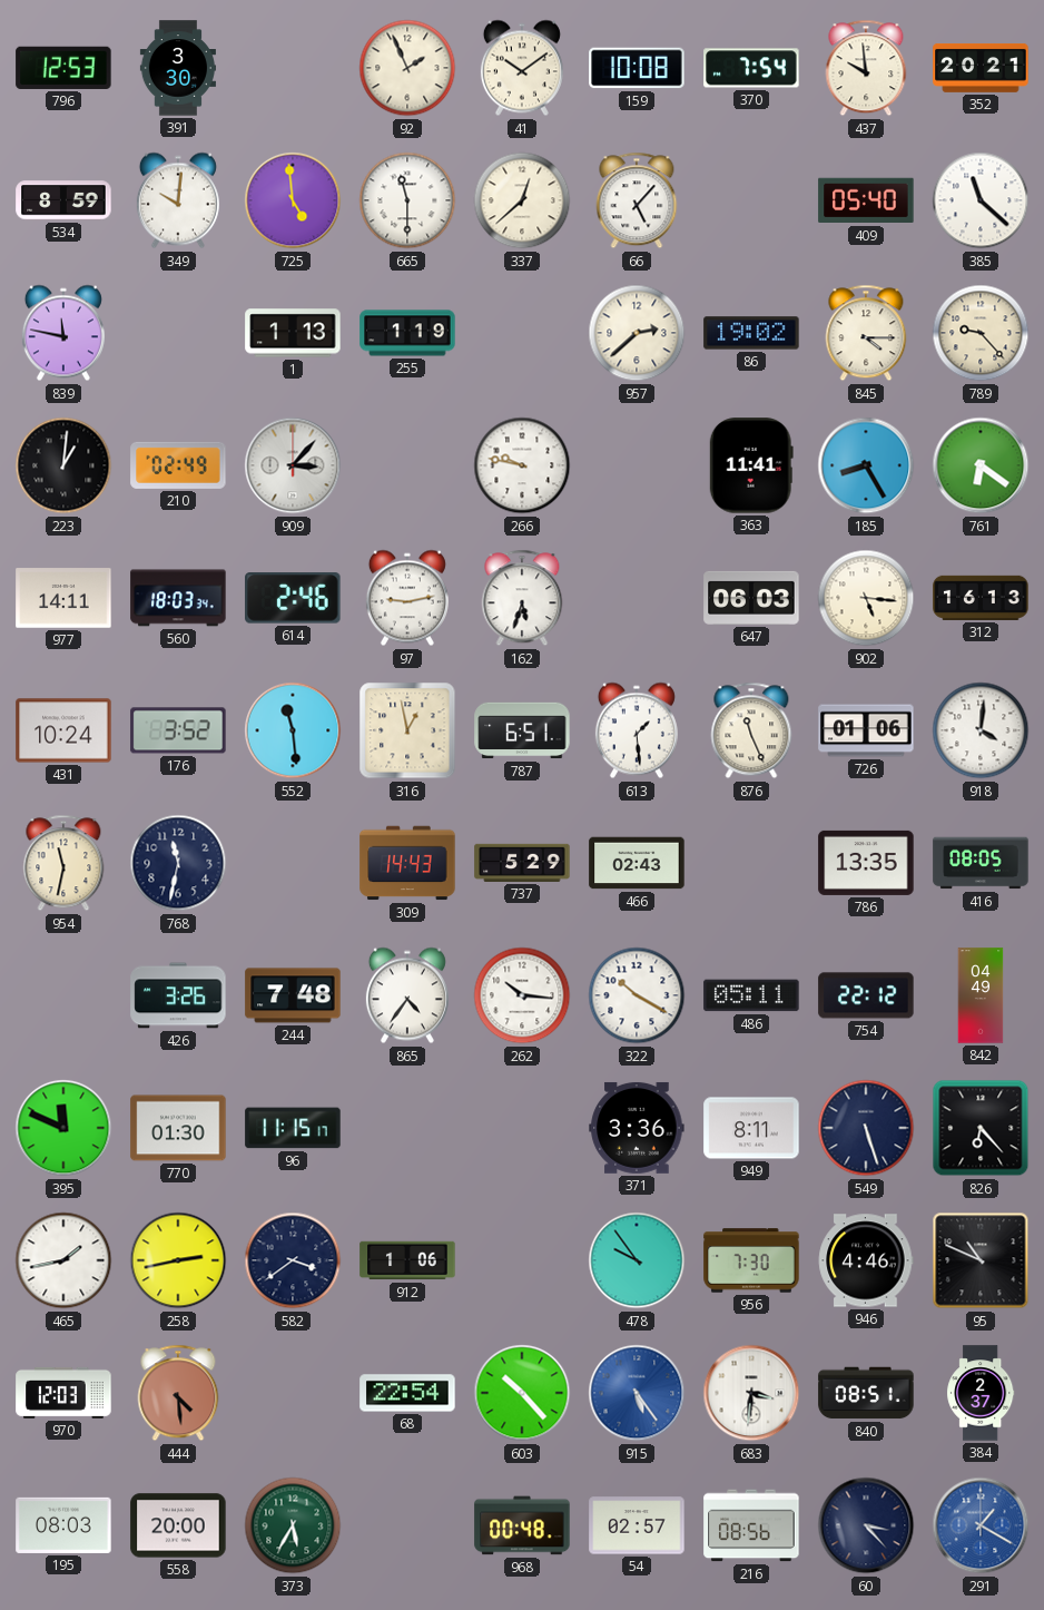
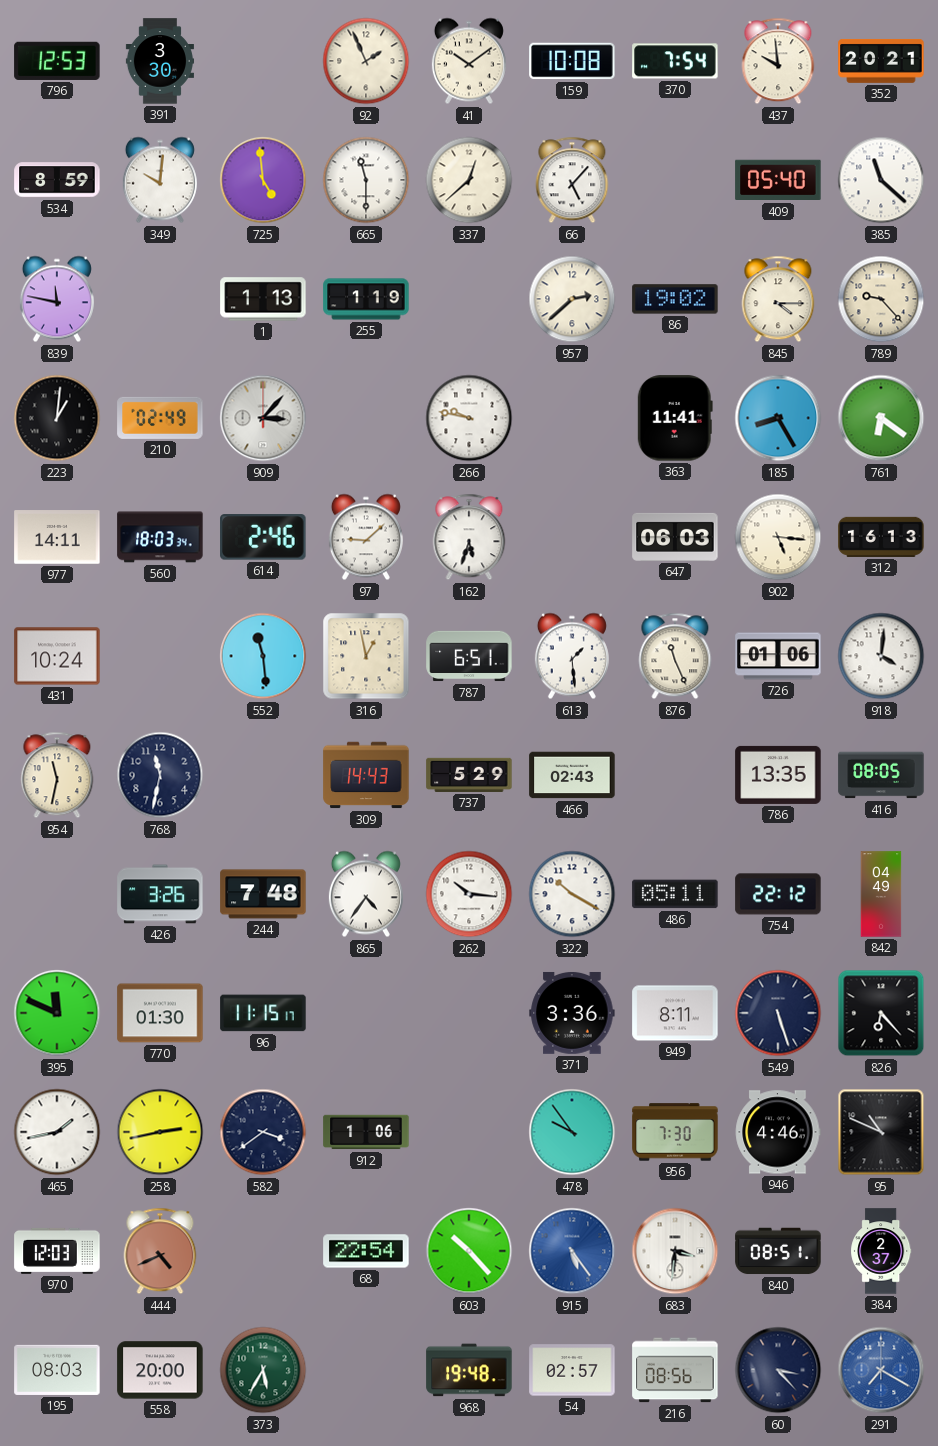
97: 9:13 -> 9:08 (366, 537)
176: 3:52 -> none (178, 730)
444: 4:29 -> 4:41 (160, 1251)
968: 00:48 -> 19:48 (469, 1370)
291: 1:20 -> 7:20 (881, 1370)
